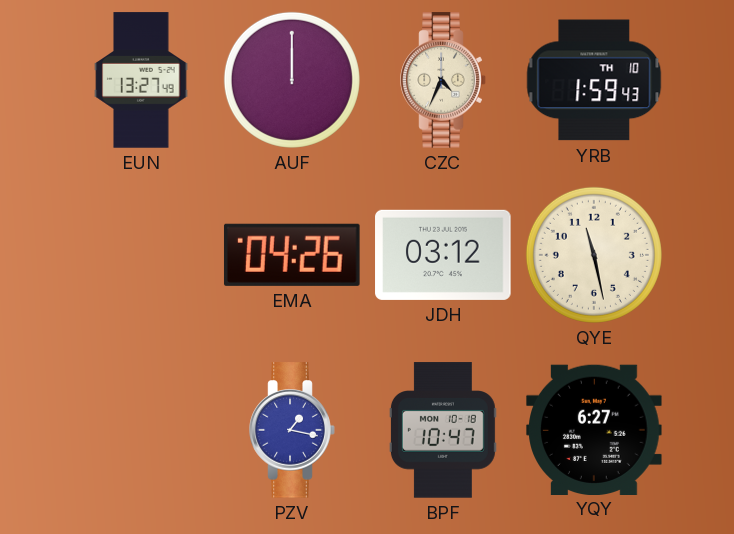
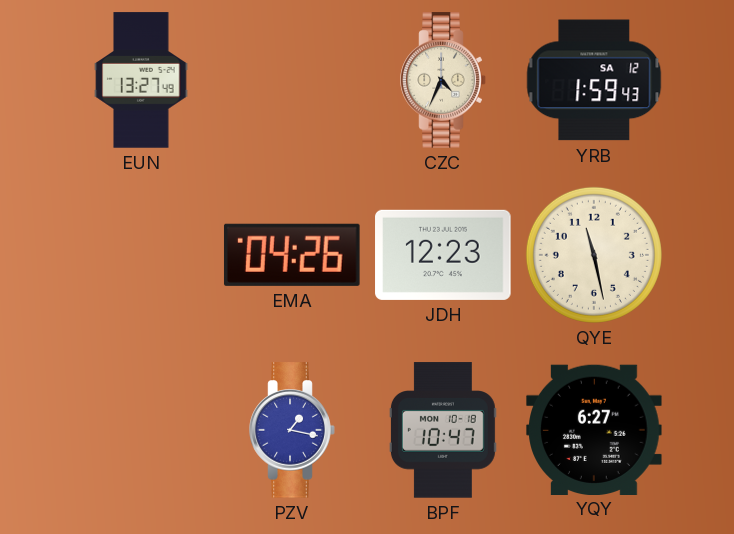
AUF: 12:00 -> none (292, 80)
YRB date: TH 10 -> SA 12 (594, 80)
JDH: 03:12 -> 12:23 (443, 255)
